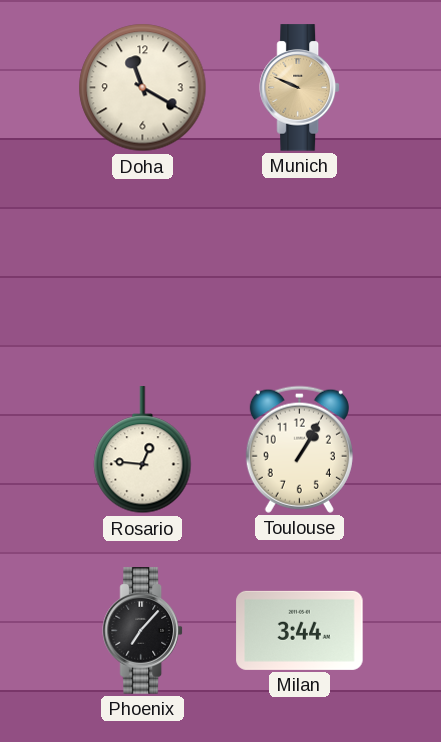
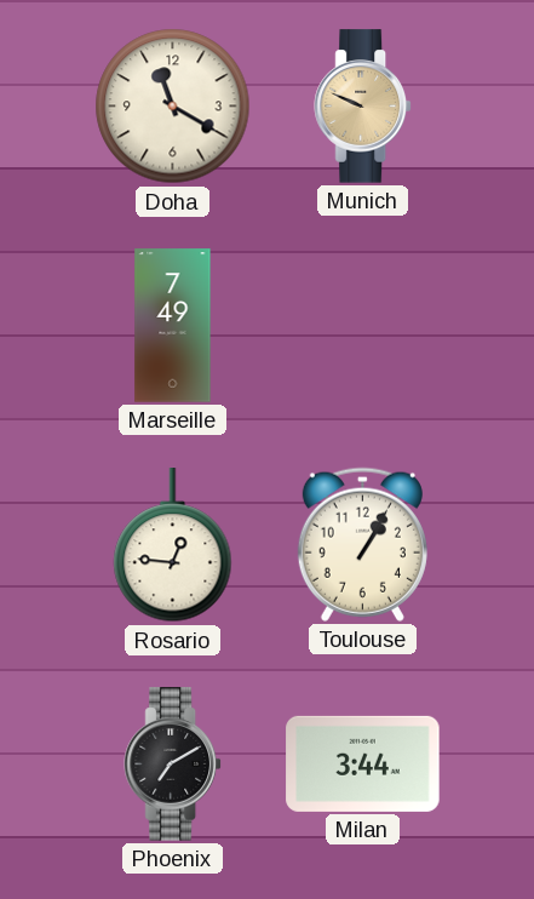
Marseille: none -> 7:49 (173, 326)
Phoenix: 7:07 -> 7:10 (172, 765)
